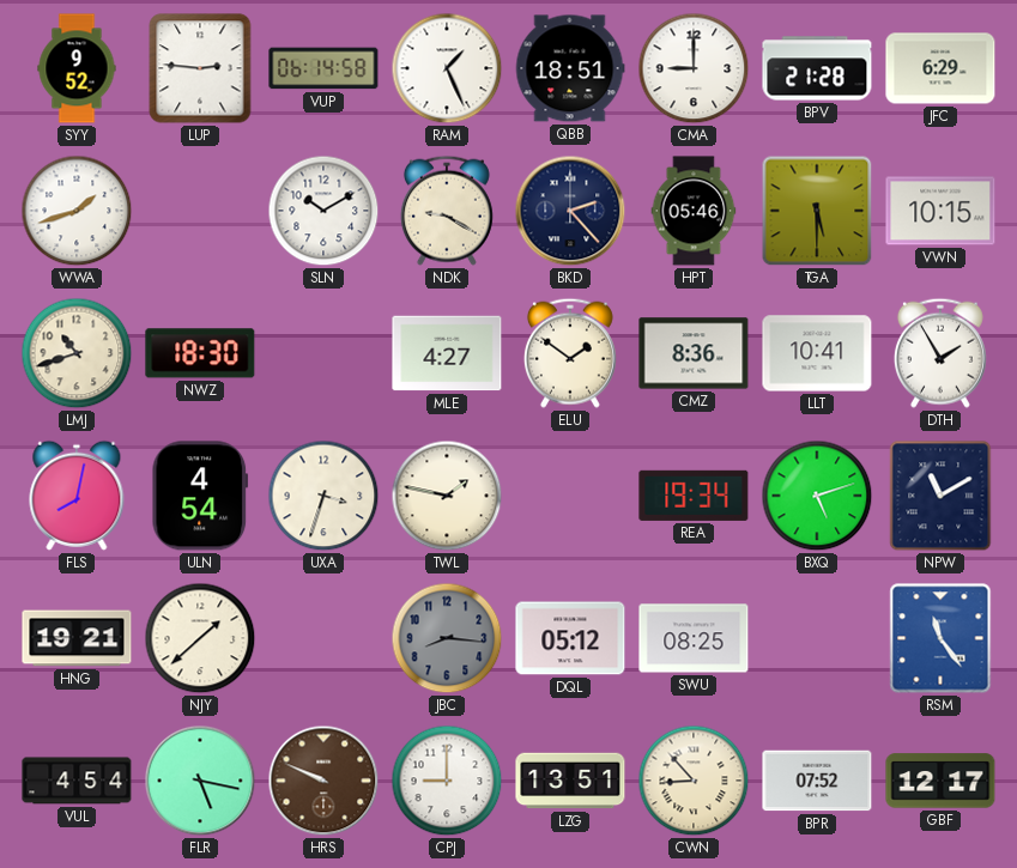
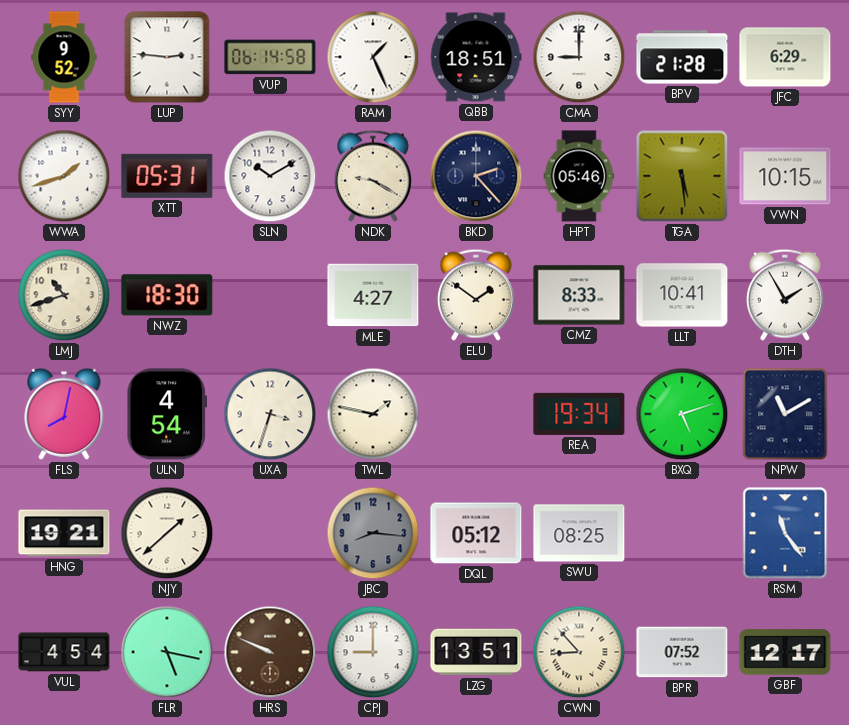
XTT: none -> 05:31 (167, 176)
TGA: 5:30 -> 5:29 (682, 176)
CMZ: 8:36 -> 8:33 (579, 295)
